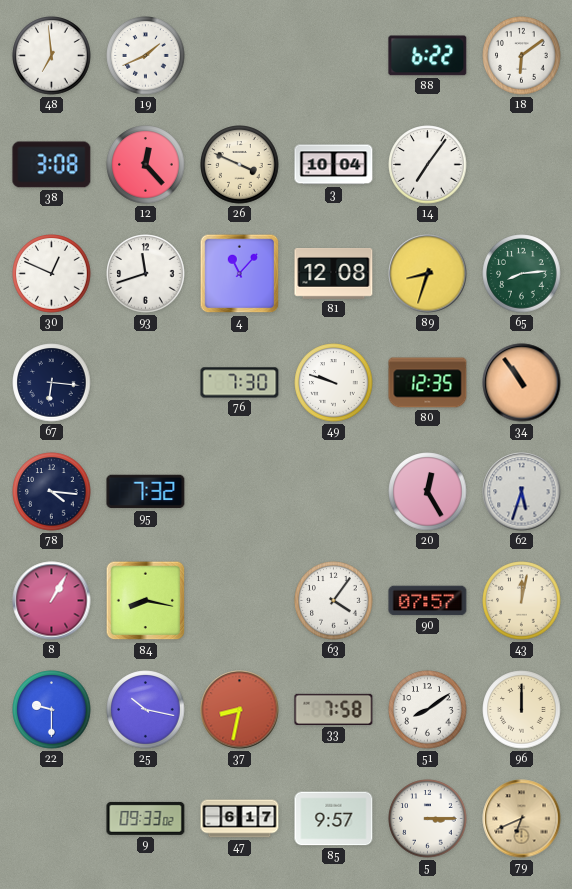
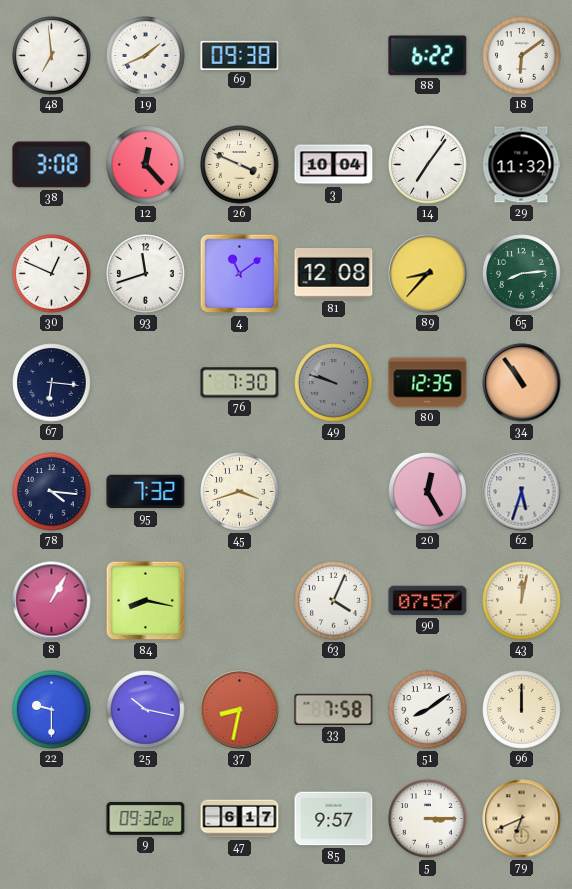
69: none -> 09:38 (240, 55)
29: none -> 11:32 (521, 165)
4: 11:07 -> 11:09 (240, 274)
89: 8:33 -> 8:37 (428, 274)
49 dial: white -> grey (334, 383)
45: none -> 3:42 (240, 492)
63: 4:06 -> 4:04 (334, 601)
9: 09:33 -> 09:32 (146, 818)
